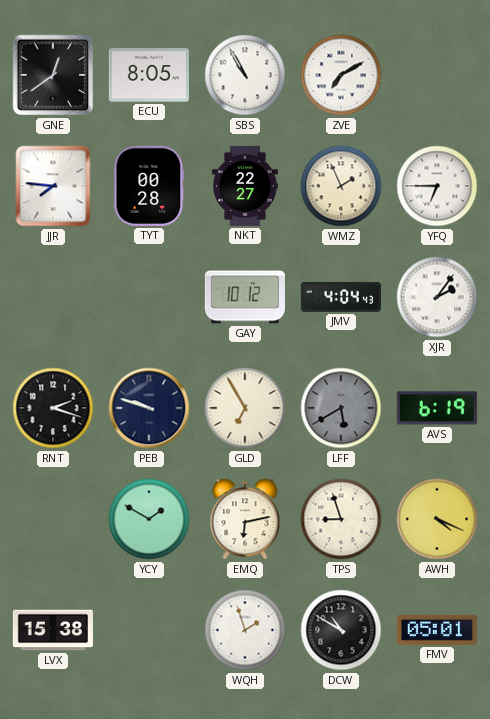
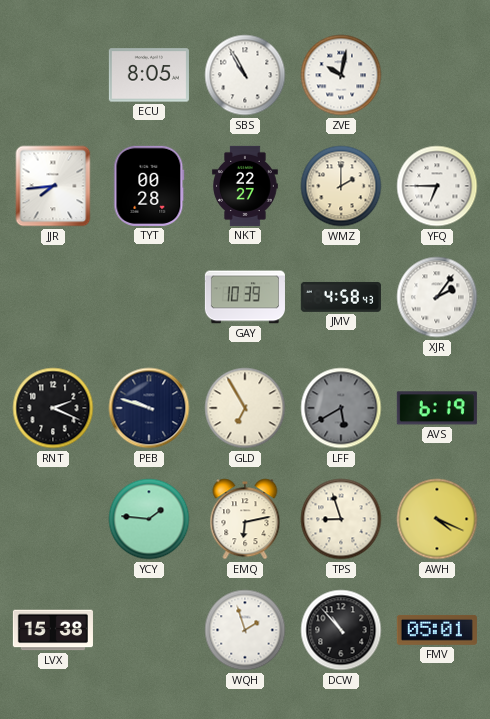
GNE: 12:39 -> none (53, 75)
ZVE: 7:10 -> 10:02 (341, 75)
JJR: 7:46 -> 7:44 (53, 186)
WMZ: 1:56 -> 2:00 (341, 186)
GAY: 10:12 -> 10:39 (245, 297)
JMV: 4:04 -> 4:58 (341, 297)
RNT: 2:18 -> 2:19 (53, 408)
YCY: 1:50 -> 1:46 (149, 519)
DCW: 10:50 -> 10:53 (341, 630)
